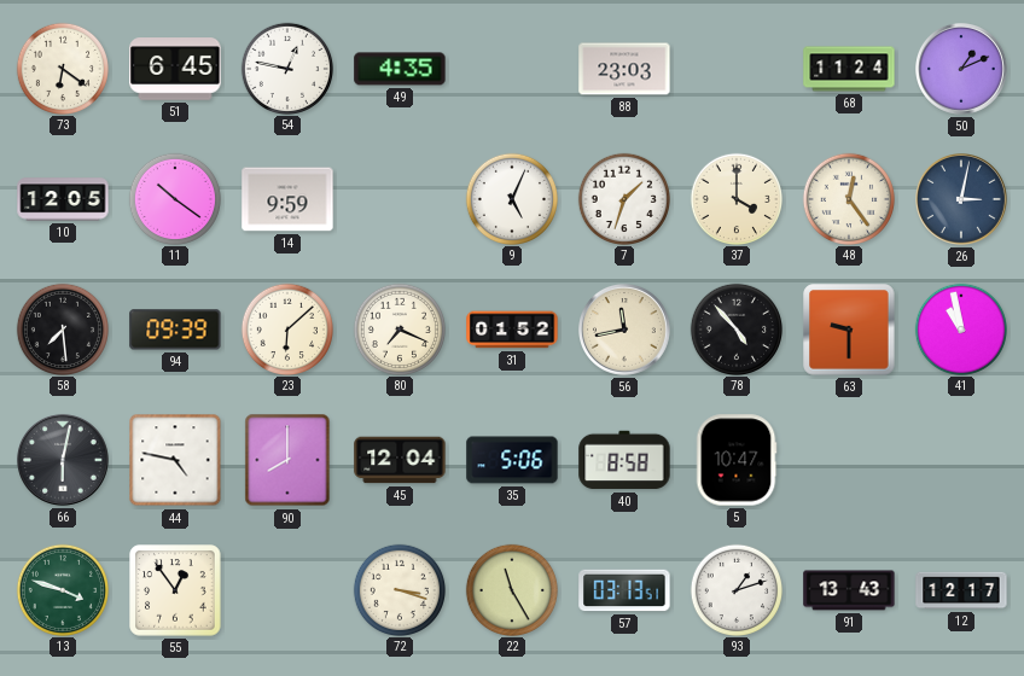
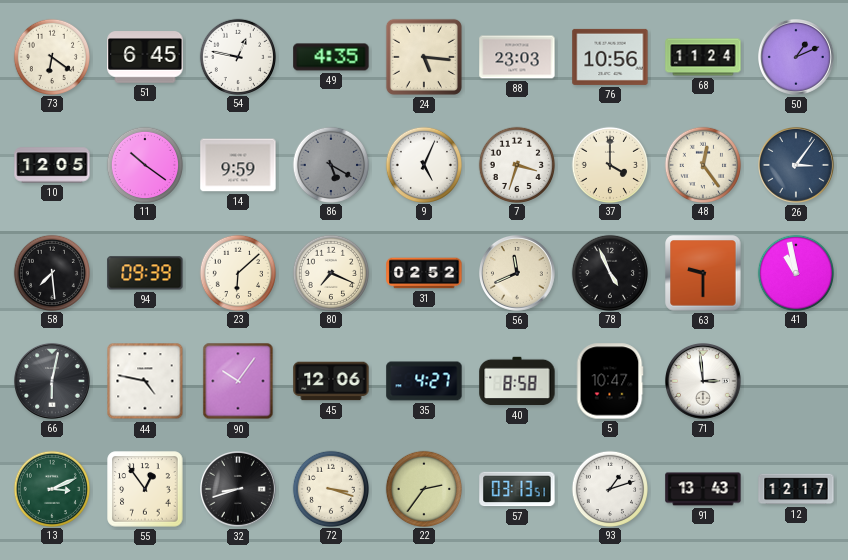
24: none -> 5:16 (424, 57)
76: none -> 10:56 (610, 57)
86: none -> 5:20 (330, 164)
7: 1:33 -> 3:33 (516, 164)
26: 3:02 -> 3:06 (797, 166)
31: 01:52 -> 02:52 (424, 273)
56: 11:43 -> 11:41 (518, 274)
78: 4:53 -> 4:56 (609, 272)
90: 8:00 -> 10:06 (238, 381)
45: 12:04 -> 12:06 (331, 381)
35: 5:06 -> 4:27 (424, 381)
71: none -> 2:59 (704, 382)
13: 3:48 -> 3:11 (51, 488)
32: none -> 8:42 (239, 490)
22: 11:25 -> 2:36 (423, 488)
